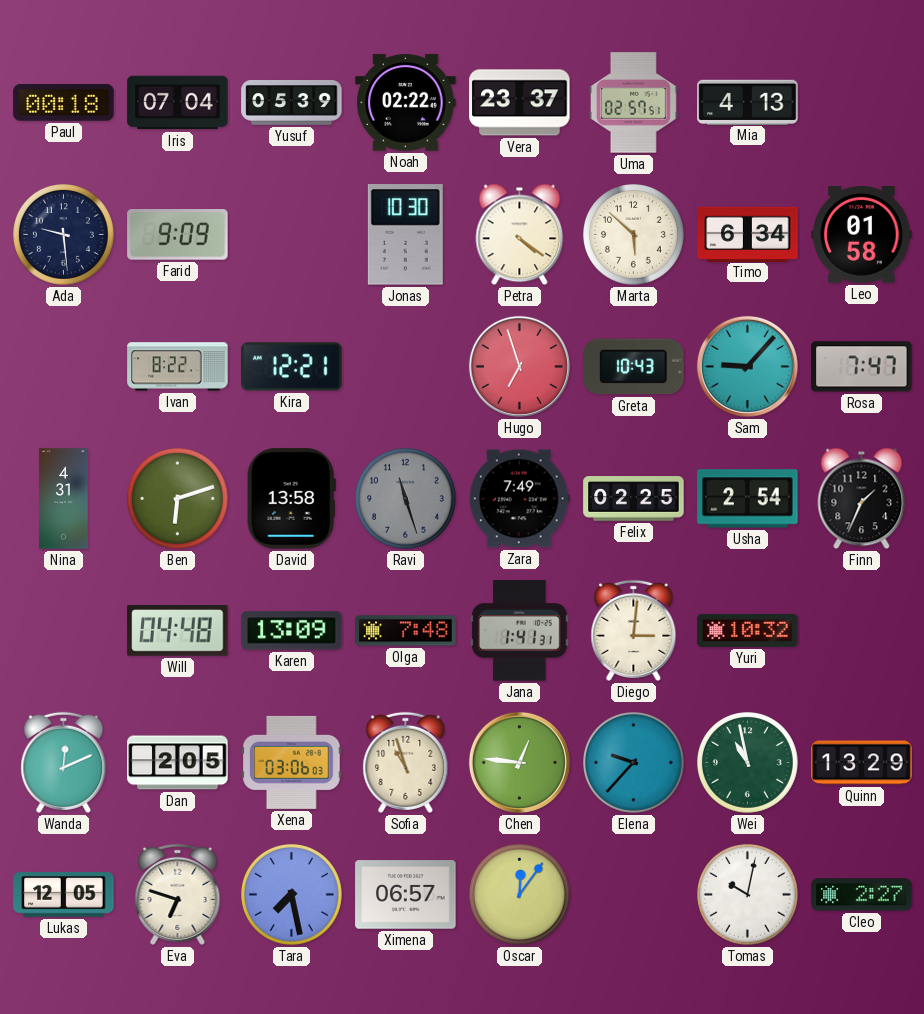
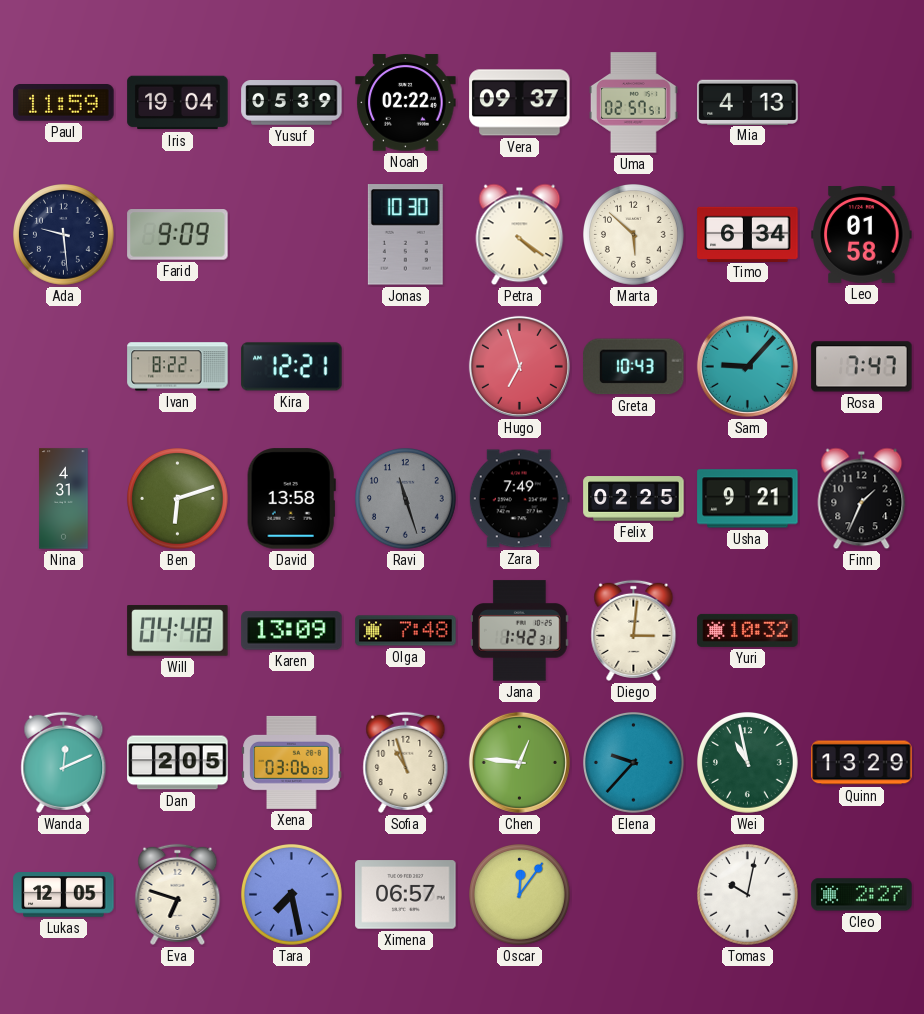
Paul: 00:18 -> 11:59 (64, 103)
Iris: 07:04 -> 19:04 (178, 103)
Vera: 23:37 -> 09:37 (520, 103)
Usha: 2:54 -> 9:21 (748, 499)
Jana: 1:41 -> 1:42 (520, 631)
